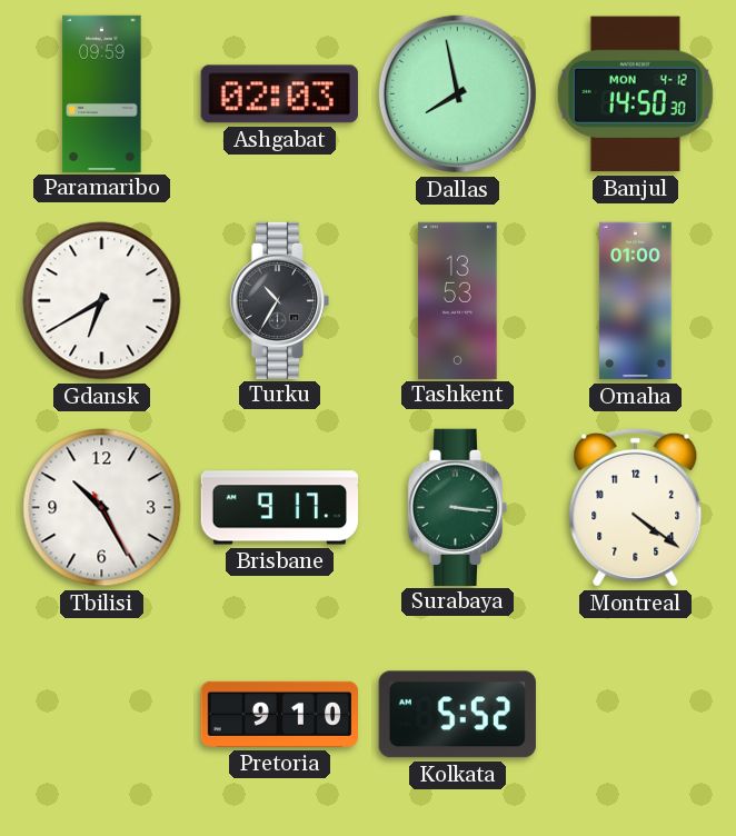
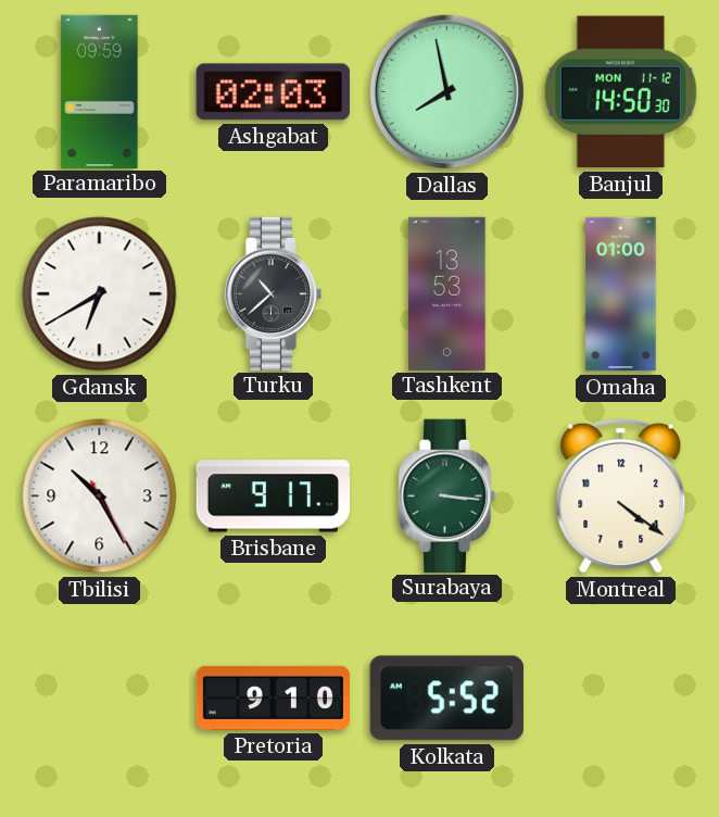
Banjul date: MON 4-12 -> MON 11-12 (620, 92)
Turku: 10:35 -> 10:38 (274, 293)
